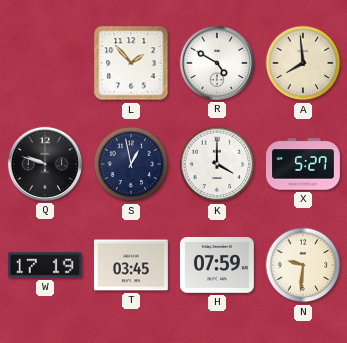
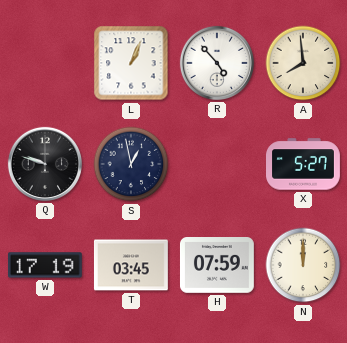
L: 1:53 -> 1:04 (131, 63)
R: 4:50 -> 4:53 (217, 63)
K: 4:00 -> none (217, 164)
N: 9:31 -> 12:00 (303, 265)
